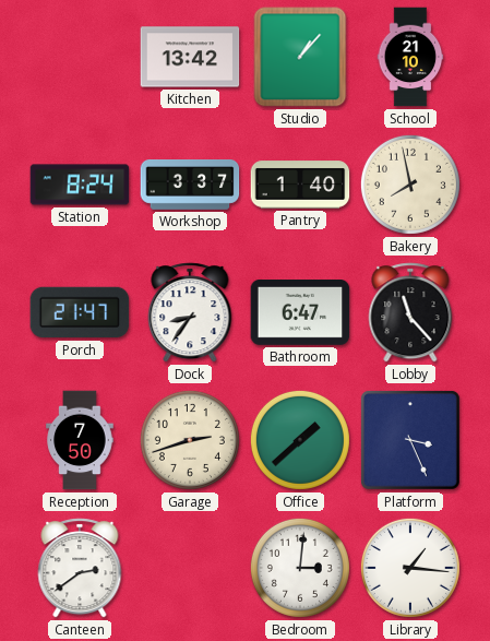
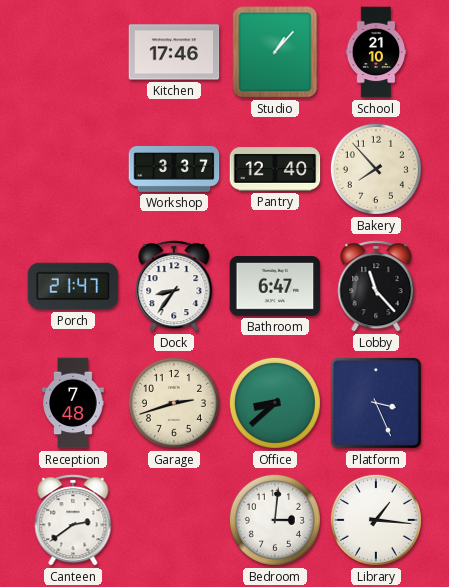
Kitchen: 13:42 -> 17:46 (174, 52)
Station: 8:24 -> none (80, 185)
Pantry: 1:40 -> 12:40 (275, 169)
Bakery: 7:58 -> 7:53 (376, 169)
Reception: 7:50 -> 7:48 (73, 403)
Office: 1:38 -> 8:38 (275, 403)
